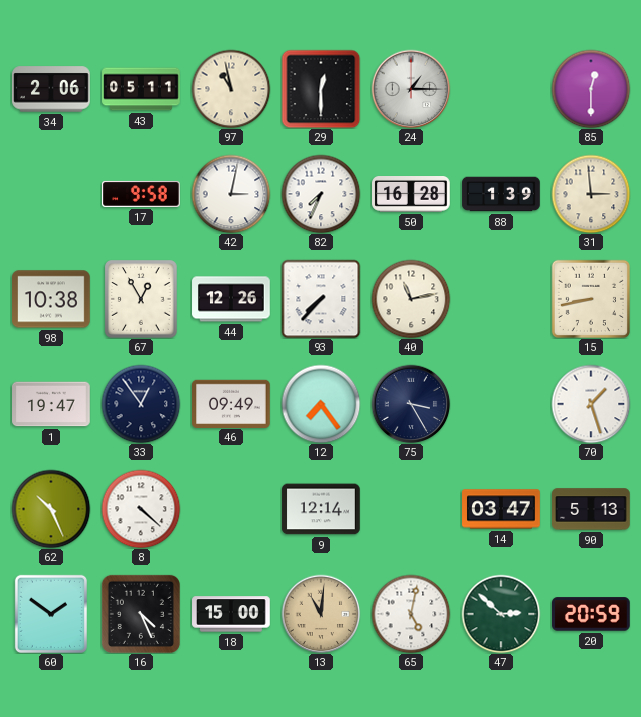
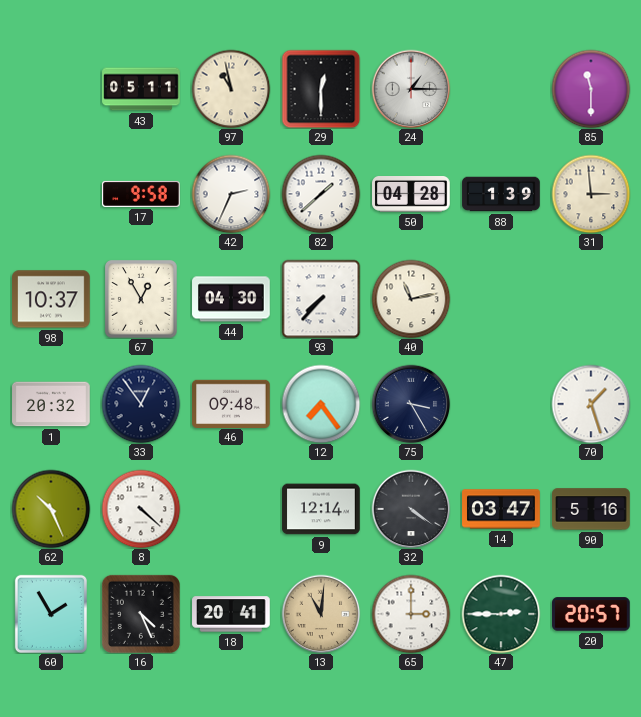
34: 2:06 -> none (51, 89)
85: 12:30 -> 11:30 (591, 89)
42: 3:02 -> 2:34 (231, 194)
82: 7:34 -> 1:38 (321, 194)
50: 16:28 -> 04:28 (411, 195)
98: 10:38 -> 10:37 (51, 299)
44: 12:26 -> 04:30 (231, 299)
15: 8:43 -> none (591, 299)
1: 19:47 -> 20:32 (51, 404)
46: 09:49 -> 09:48 (231, 403)
32: none -> 4:21 (411, 509)
90: 5:13 -> 5:16 (591, 509)
60: 1:51 -> 1:55 (51, 614)
18: 15:00 -> 20:41 (231, 614)
65: 5:02 -> 3:00 (411, 614)
47: 2:52 -> 2:45 (501, 614)
20: 20:59 -> 20:57 (591, 614)
